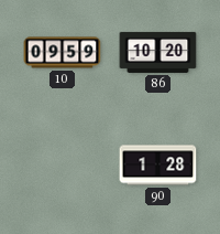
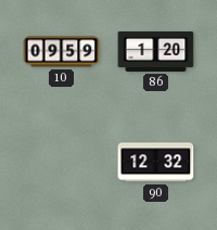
86: 10:20 -> 1:20 (156, 51)
90: 1:28 -> 12:32 (156, 163)
